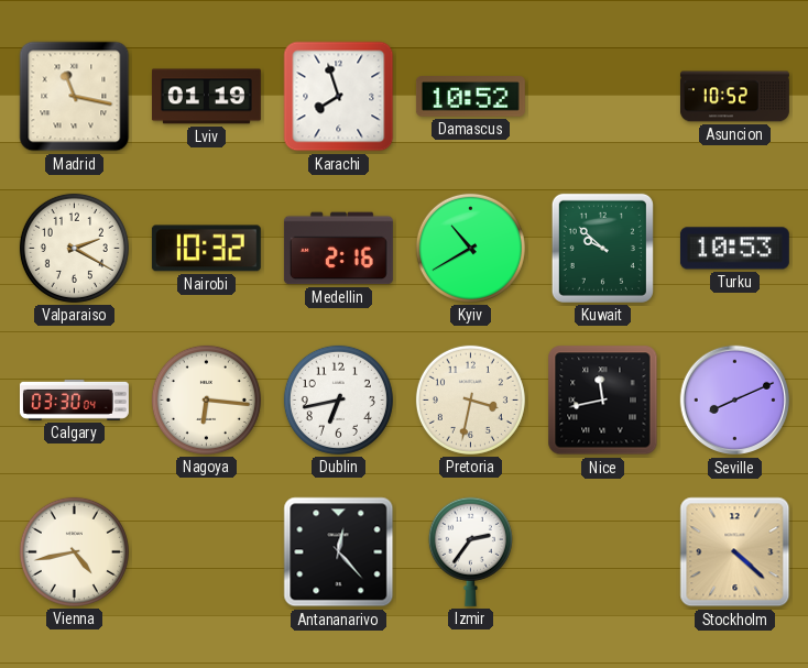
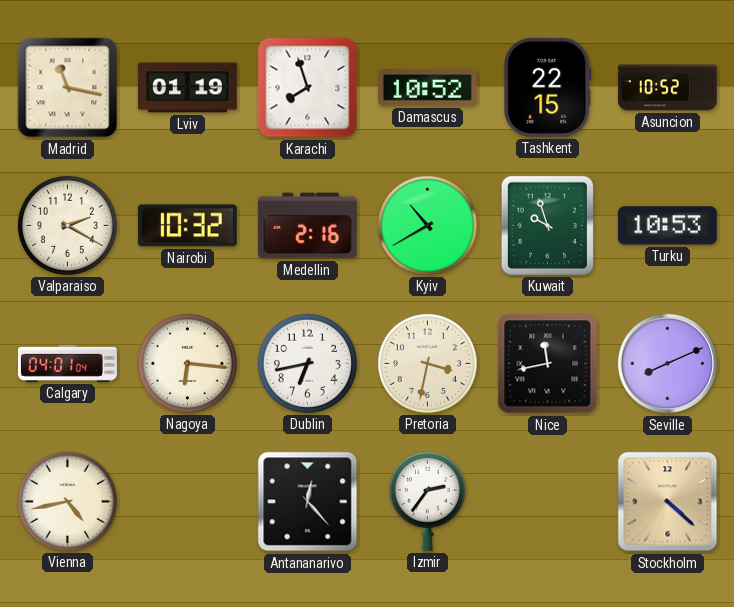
Tashkent: none -> 22:15 (548, 87)
Kuwait: 9:52 -> 9:57 (547, 225)
Calgary: 03:30 -> 04:01 (67, 363)
